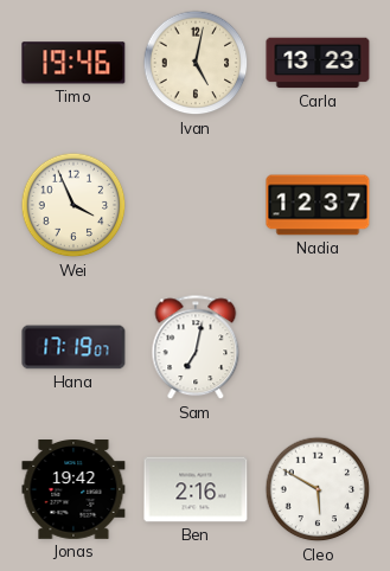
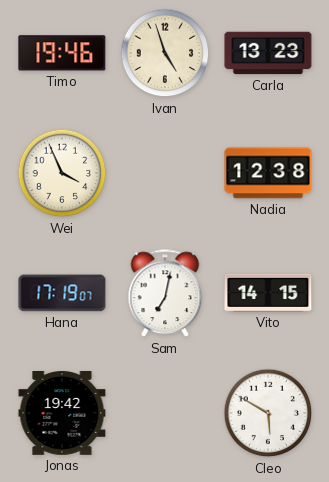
Ivan: 5:02 -> 4:57 (165, 53)
Nadia: 12:37 -> 12:38 (268, 173)
Vito: none -> 14:15 (268, 293)
Ben: 2:16 -> none (196, 489)
